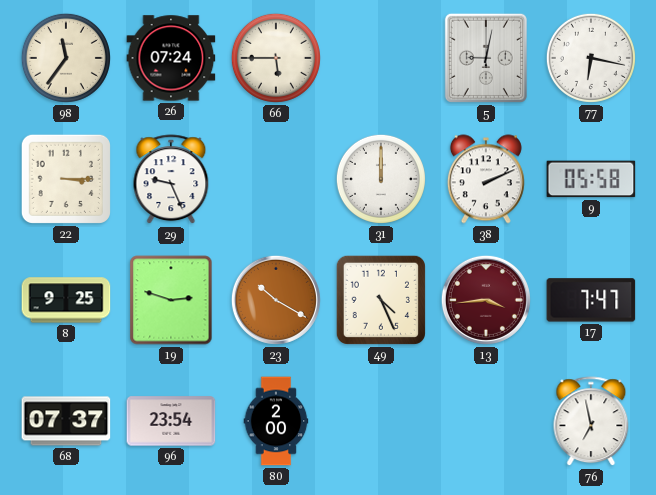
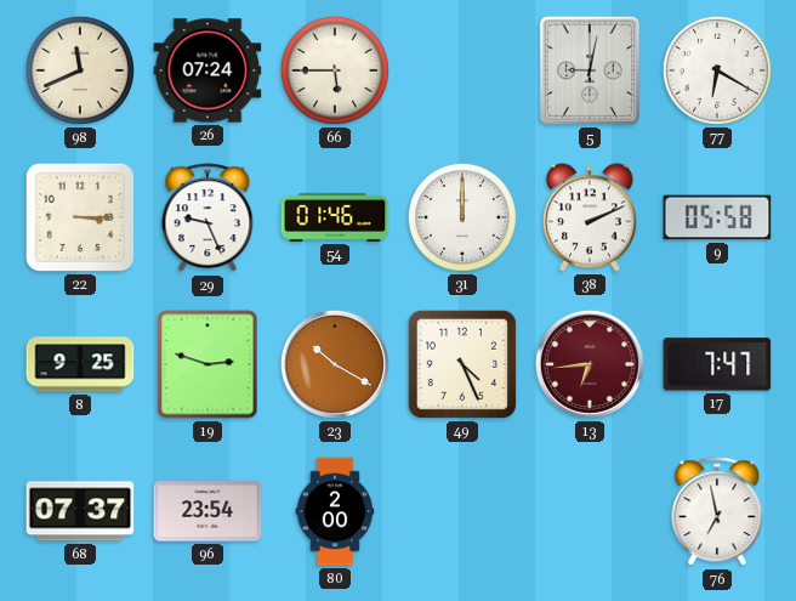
98: 11:36 -> 11:41 (80, 70)
77: 6:17 -> 6:20 (717, 70)
54: none -> 01:46 (335, 217)
13: 3:44 -> 6:44 (590, 364)
